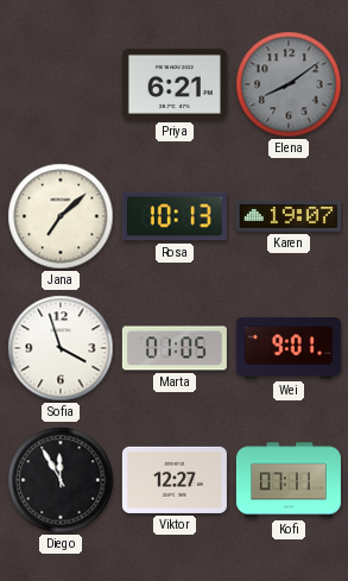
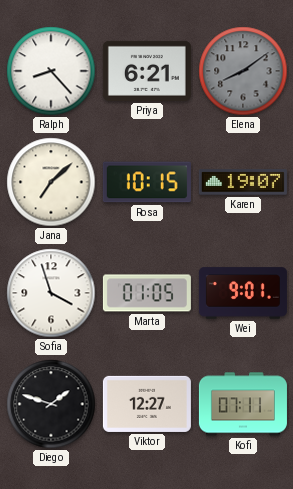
Ralph: none -> 8:23 (51, 71)
Rosa: 10:13 -> 10:15 (147, 182)
Diego: 11:55 -> 1:48 (51, 404)
